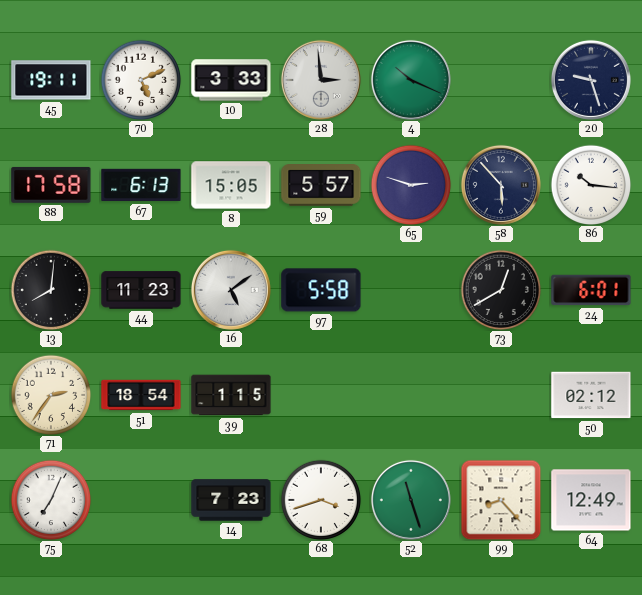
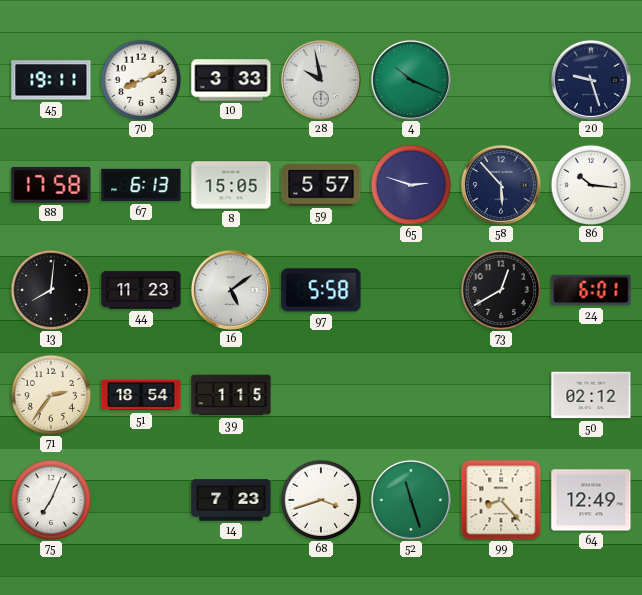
70: 5:11 -> 8:11 (141, 80)
28: 2:59 -> 9:58 (321, 80)
